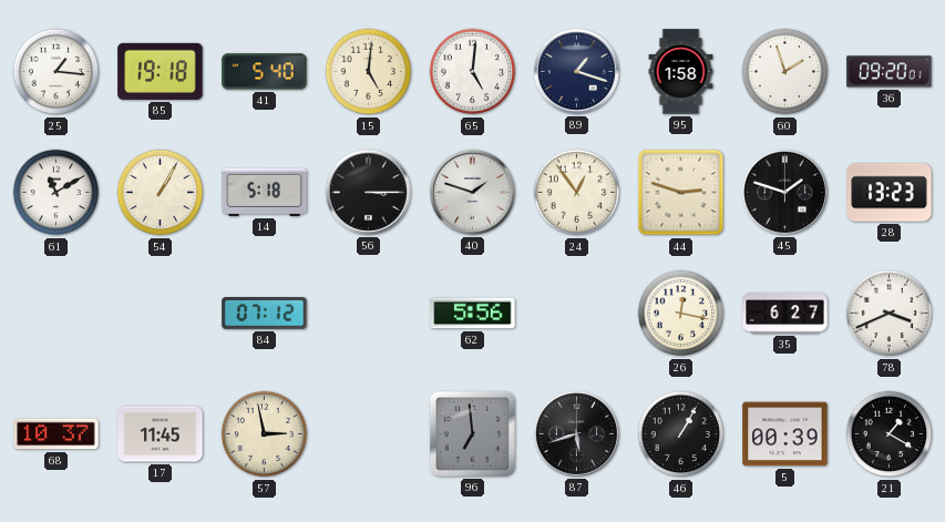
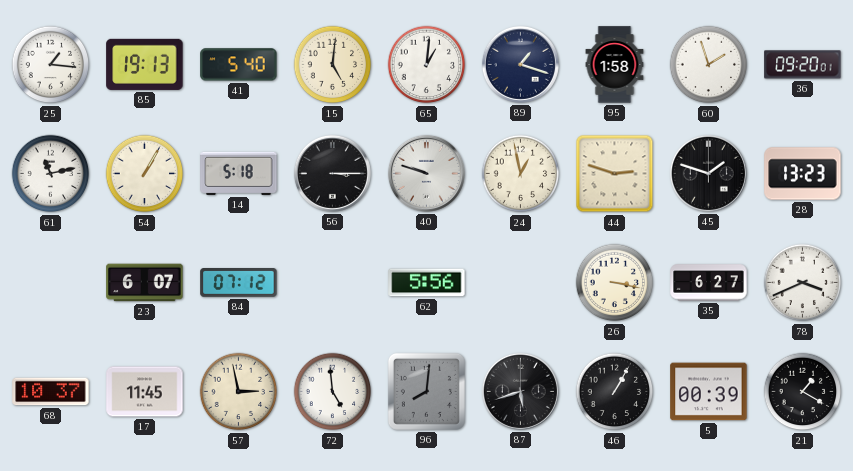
85: 19:18 -> 19:13 (145, 64)
65: 5:01 -> 1:01 (427, 65)
61: 11:10 -> 11:13 (51, 174)
40: 1:48 -> 9:48 (426, 173)
24: 12:54 -> 12:58 (521, 174)
23: none -> 6:07 (145, 283)
26: 12:17 -> 3:17 (615, 283)
72: none -> 4:59 (333, 392)
96: 6:59 -> 8:01 (426, 391)
